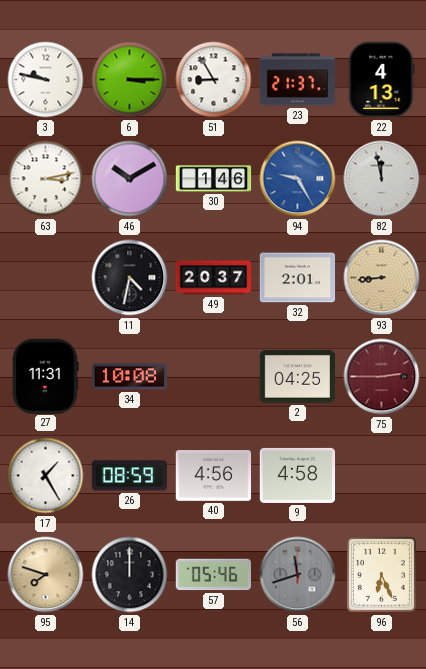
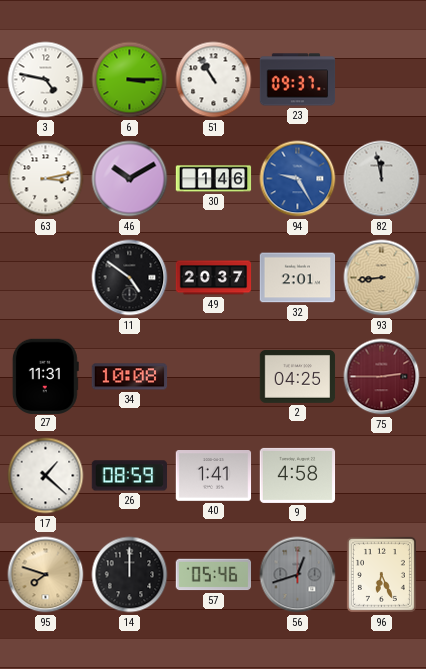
3: 9:47 -> 4:47 (46, 80)
51: 8:55 -> 10:55 (214, 80)
23: 21:37 -> 09:37 (298, 80)
22: 4:13 -> none (382, 80)
11: 4:32 -> 4:51 (130, 278)
17: 1:25 -> 1:22 (46, 476)
40: 4:56 -> 1:41 (214, 476)
56: 11:42 -> 12:42 (298, 575)
